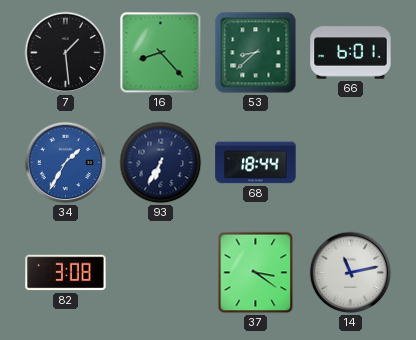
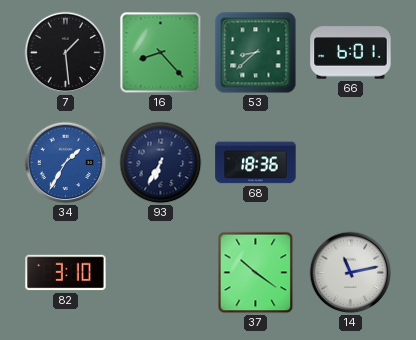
68: 18:44 -> 18:36 (256, 163)
82: 3:08 -> 3:10 (66, 273)
37: 3:21 -> 10:21 (256, 273)
